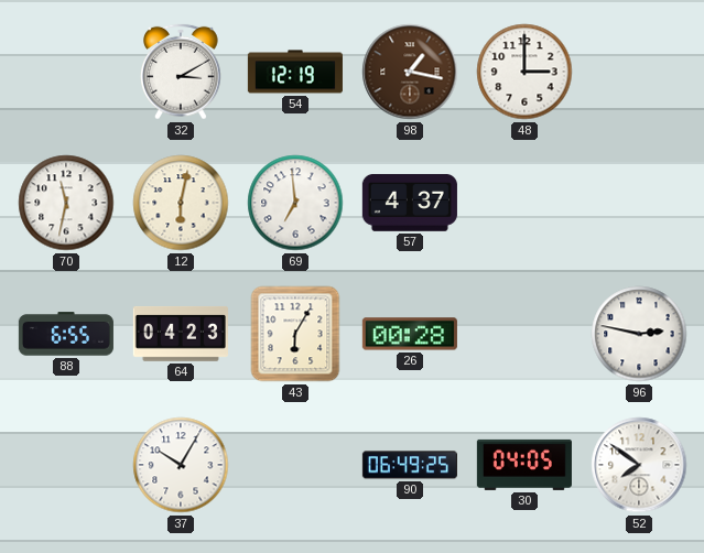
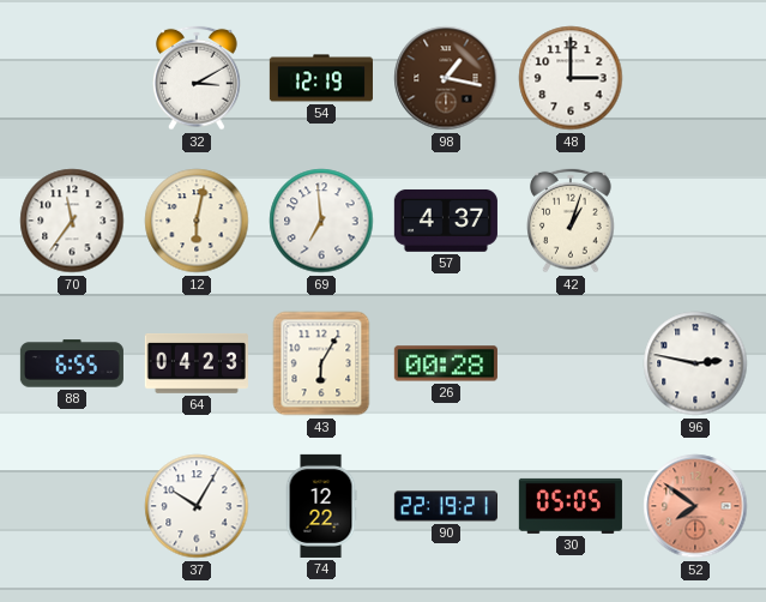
70: 11:32 -> 11:36 (72, 221)
42: none -> 1:03 (572, 221)
74: none -> 12:22 (321, 506)
90: 06:49 -> 22:19 (446, 506)
30: 04:05 -> 05:05 (571, 506)
52 dial: white -> salmon (695, 506)
